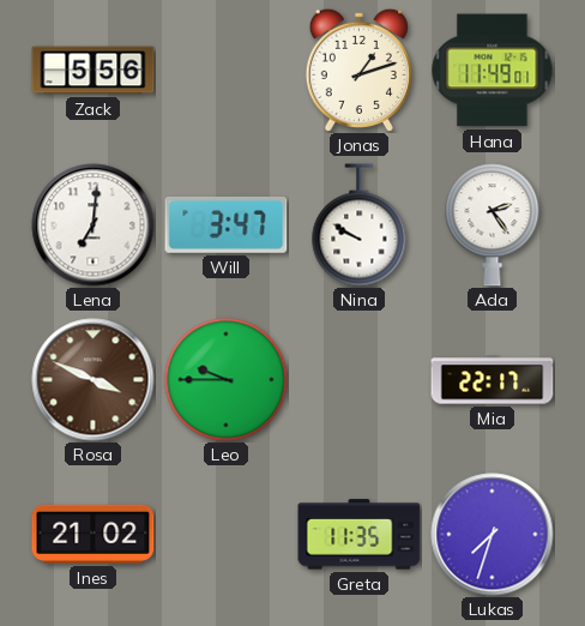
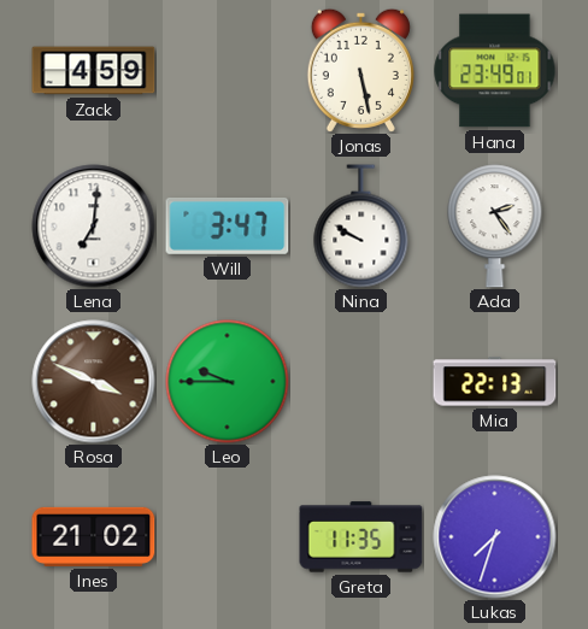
Zack: 5:56 -> 4:59 (94, 71)
Jonas: 1:12 -> 5:28 (360, 70)
Hana: 11:49 -> 23:49 (495, 71)
Mia: 22:17 -> 22:13 (495, 382)
